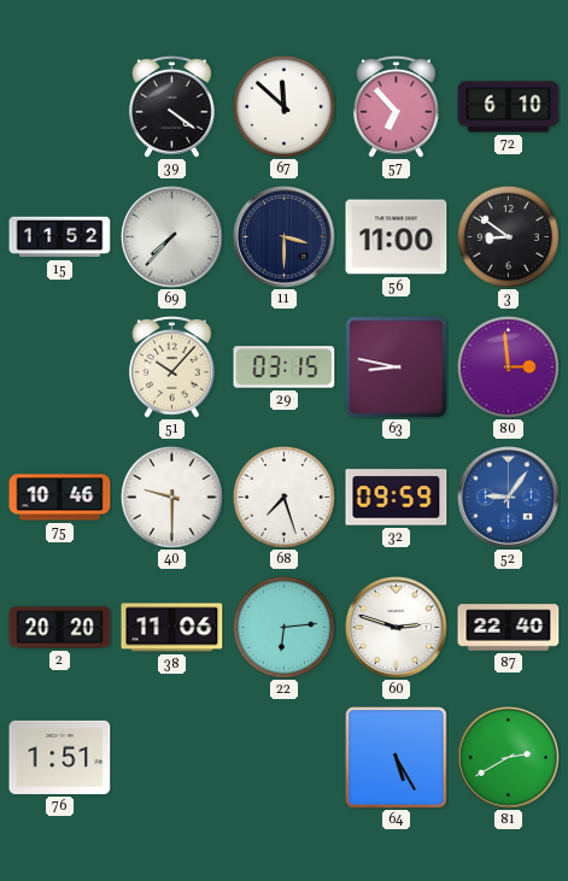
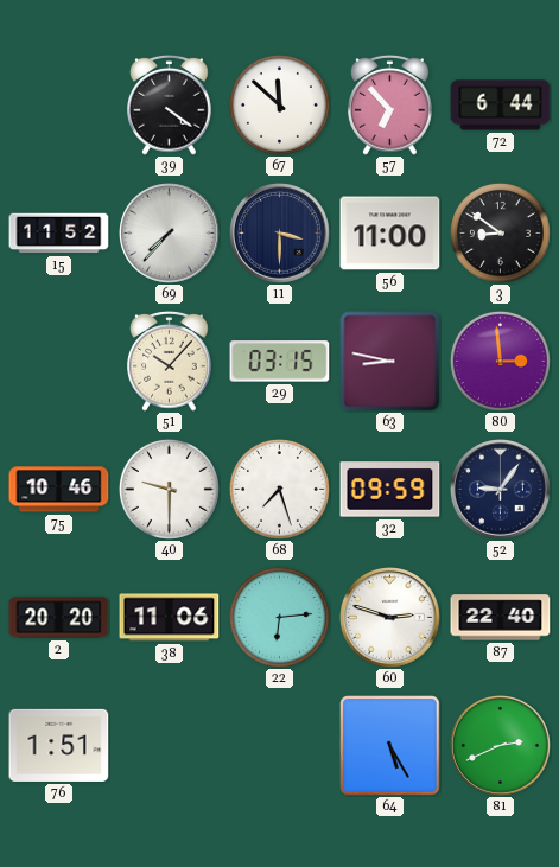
72: 6:10 -> 6:44 (501, 106)
52 dial: blue -> navy (501, 490)
81: 2:40 -> 2:41 (501, 746)
